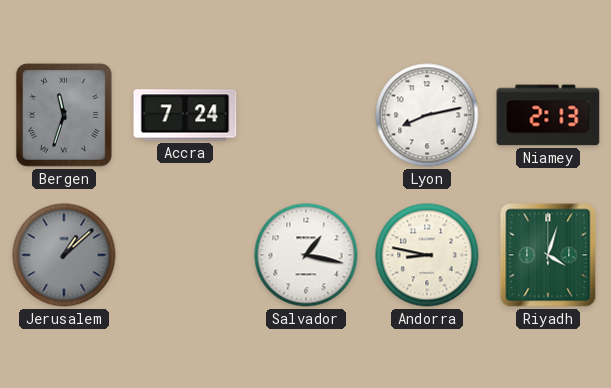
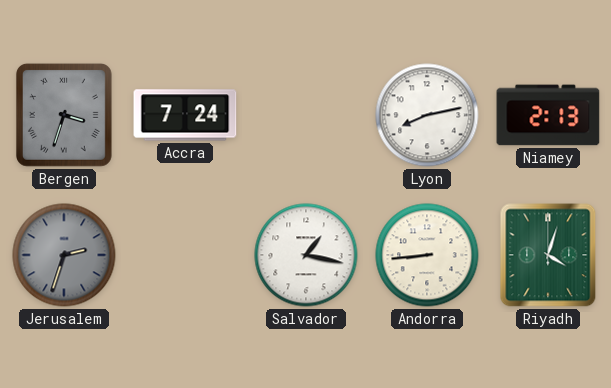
Bergen: 11:33 -> 3:33 (64, 115)
Jerusalem: 1:08 -> 2:33 (64, 255)
Andorra: 8:47 -> 8:44 (427, 255)
